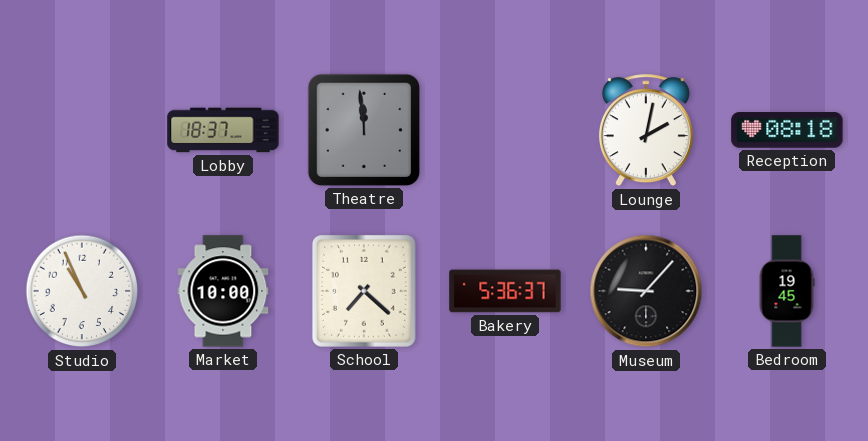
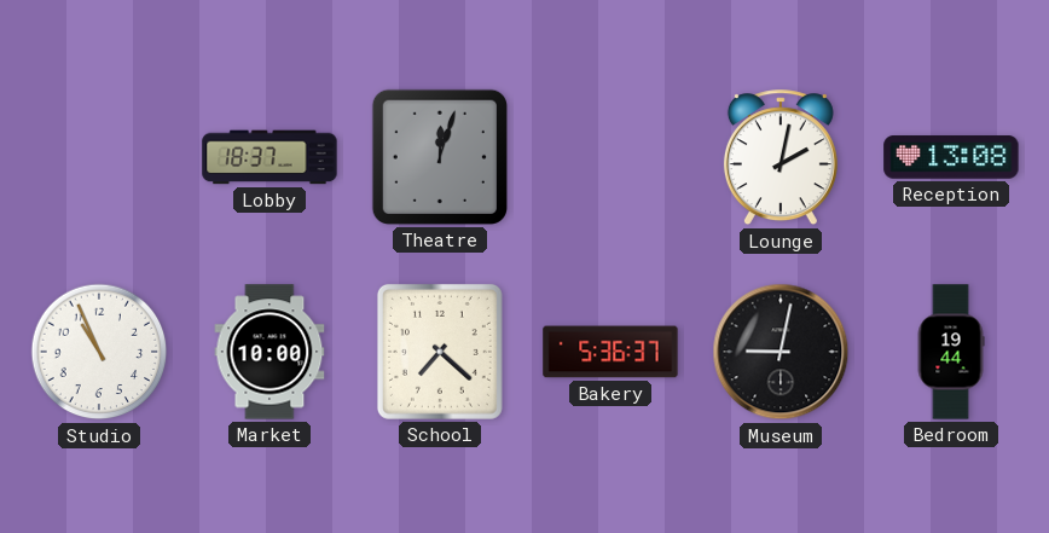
Theatre: 11:59 -> 12:03 (440, 157)
Reception: 08:18 -> 13:08 (951, 157)
Museum: 9:07 -> 9:02 (781, 352)
Bedroom: 19:45 -> 19:44 (951, 352)
